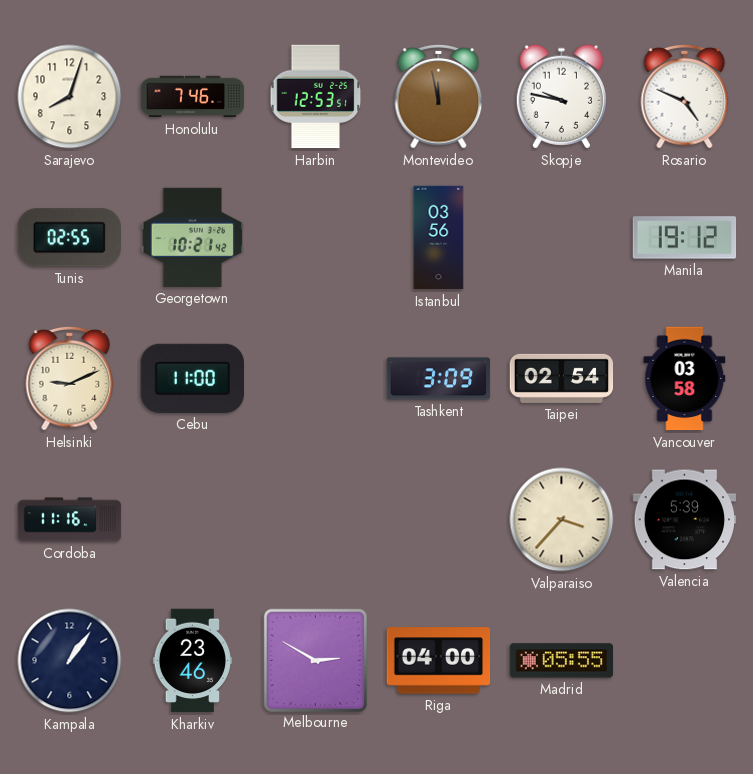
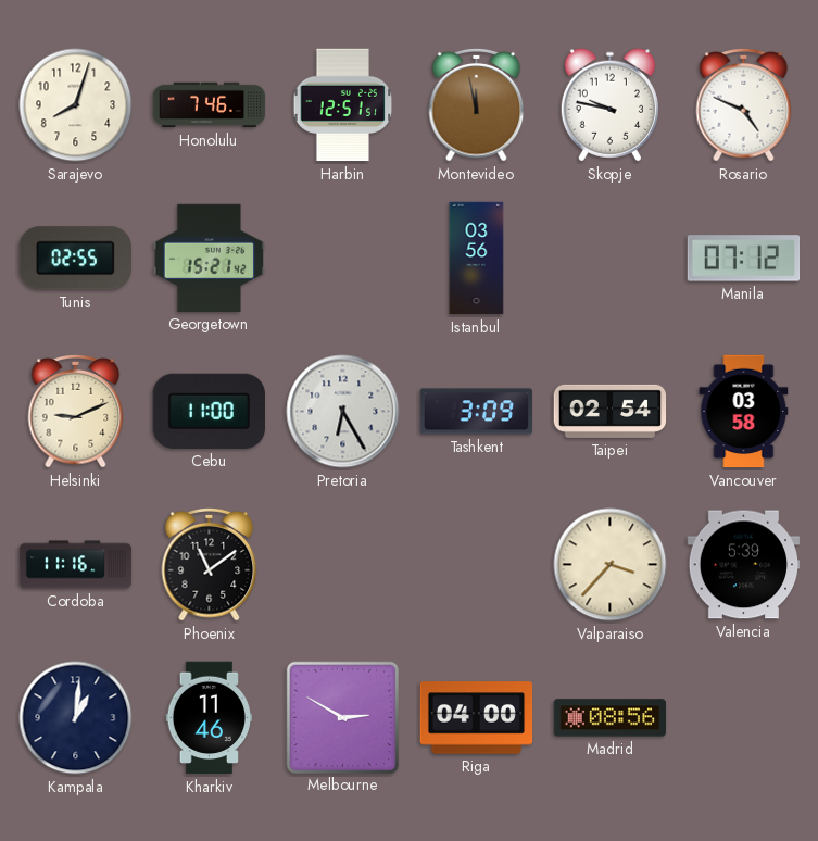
Harbin: 12:53 -> 12:51 (343, 105)
Georgetown: 10:21 -> 15:21 (210, 258)
Manila: 19:12 -> 07:12 (744, 259)
Pretoria: none -> 6:25 (343, 412)
Phoenix: none -> 11:09 (210, 564)
Kampala: 1:06 -> 1:01 (76, 718)
Kharkiv: 23:46 -> 11:46 (210, 718)
Madrid: 05:55 -> 08:56 (611, 718)
